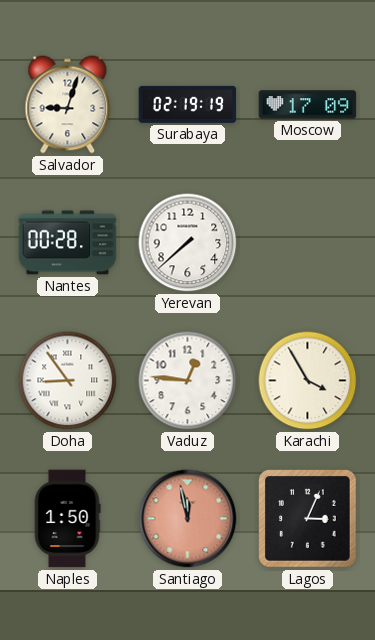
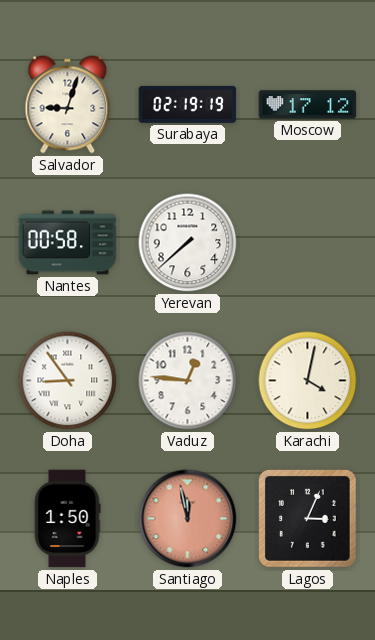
Moscow: 17:09 -> 17:12 (308, 105)
Nantes: 00:28 -> 00:58 (68, 243)
Karachi: 3:55 -> 4:02 (308, 381)
